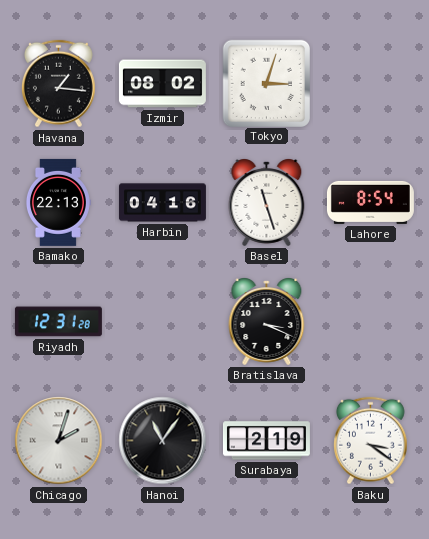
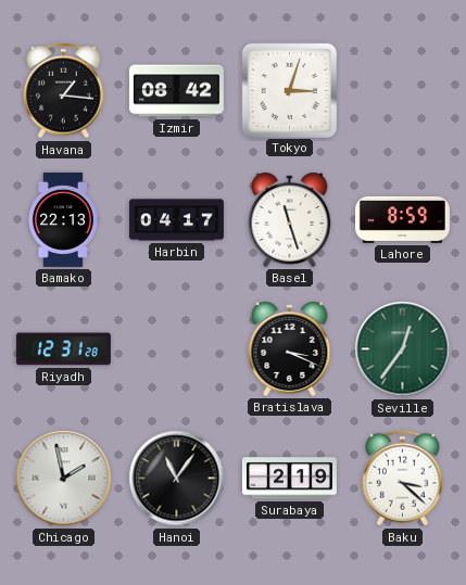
Izmir: 08:02 -> 08:42 (176, 91)
Harbin: 04:16 -> 04:17 (176, 220)
Lahore: 8:54 -> 8:59 (402, 219)
Seville: none -> 12:36 (403, 349)
Chicago: 2:03 -> 1:58 (64, 479)
Baku: 3:21 -> 3:22 (403, 479)
